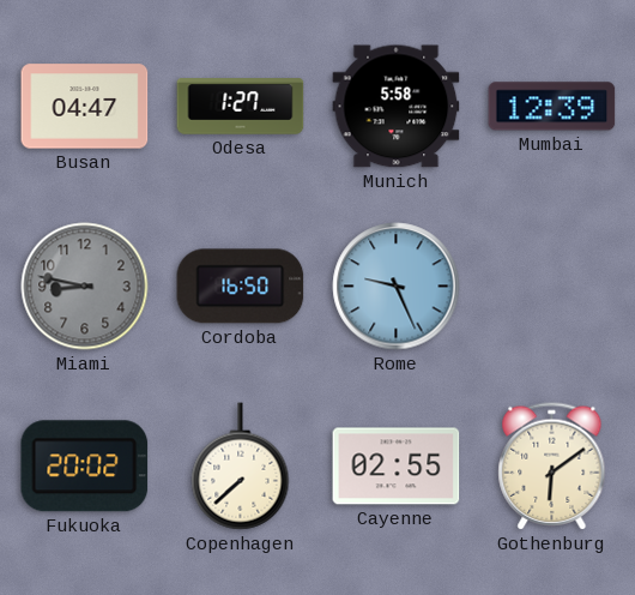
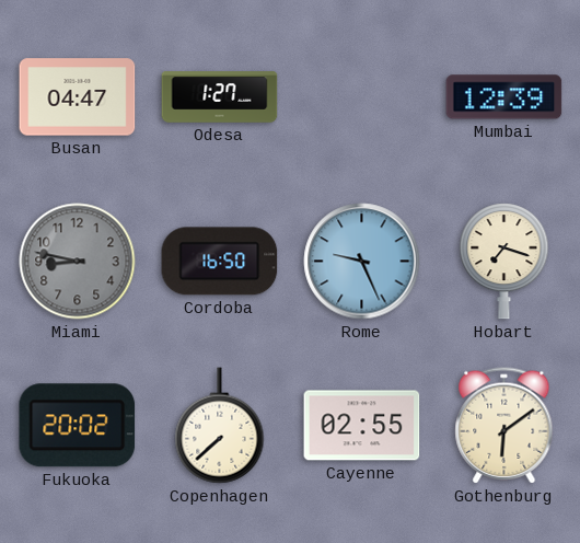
Munich: 5:58 -> none (397, 107)
Hobart: none -> 7:18 (504, 262)
